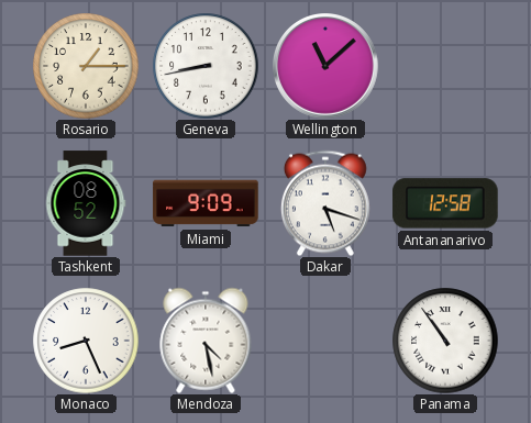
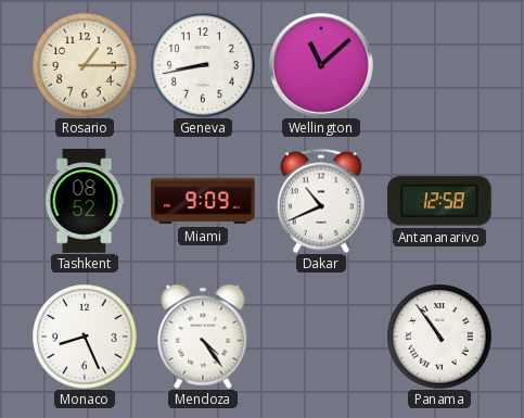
Dakar: 5:18 -> 10:41 (321, 201)
Mendoza: 4:28 -> 4:24 (203, 337)
